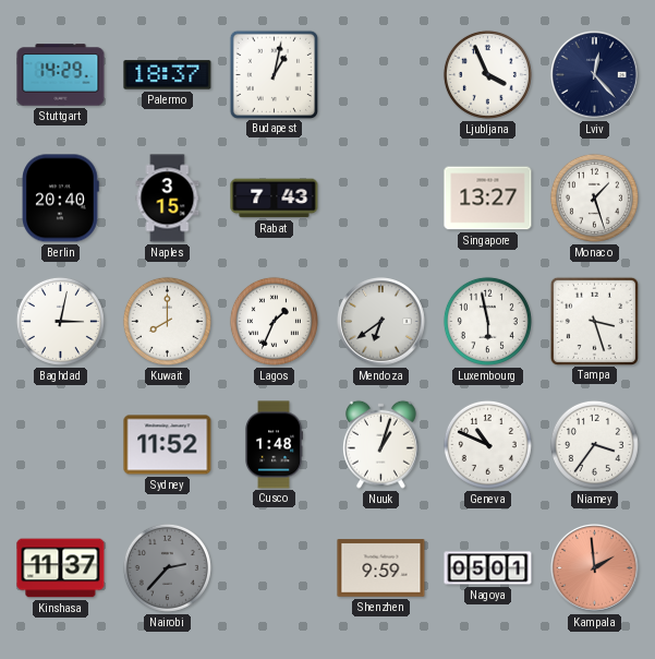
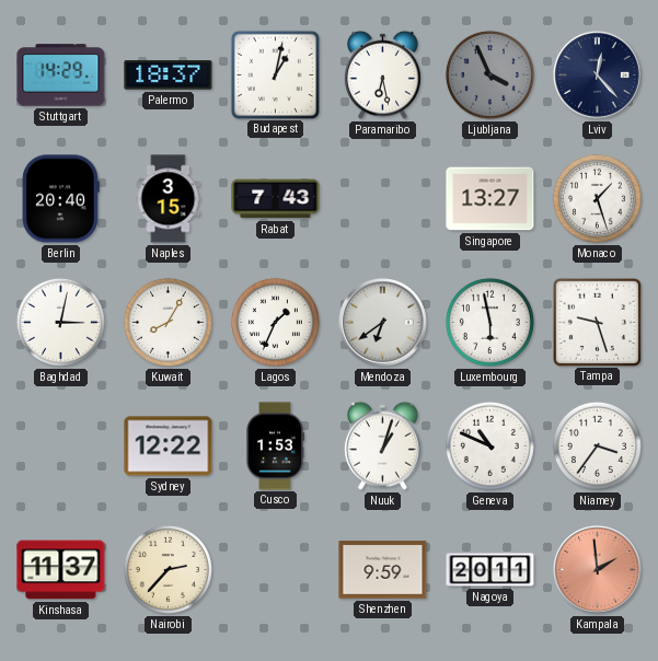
Paramaribo: none -> 6:28 (382, 74)
Ljubljana dial: white -> grey (489, 74)
Kuwait: 8:00 -> 8:05 (168, 322)
Tampa: 3:27 -> 9:27 (597, 322)
Sydney: 11:52 -> 12:22 (169, 447)
Cusco: 1:48 -> 1:53 (275, 447)
Nairobi dial: grey -> cream (168, 569)
Nagoya: 05:01 -> 20:11 (490, 570)
